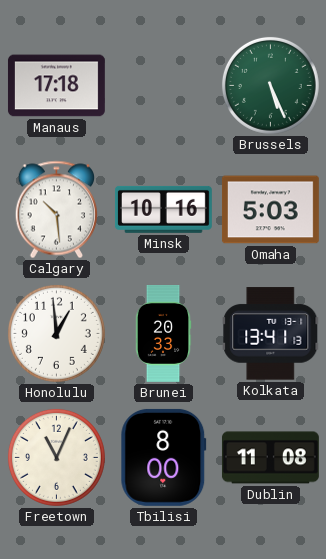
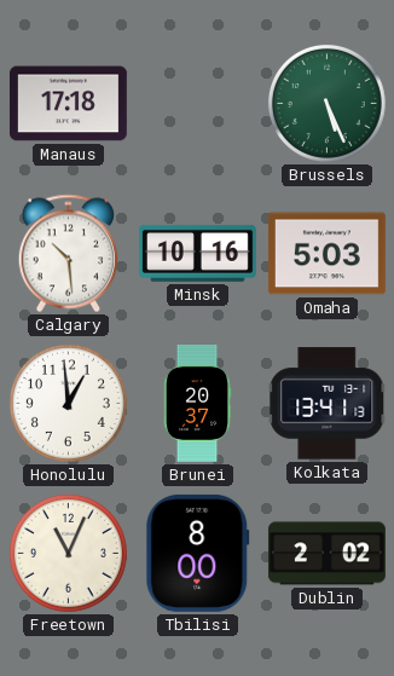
Brunei: 20:33 -> 20:37 (197, 404)
Dublin: 11:08 -> 2:02 (326, 554)
